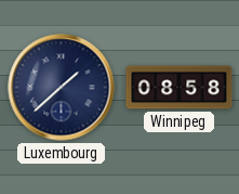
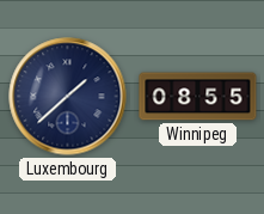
Winnipeg: 08:58 -> 08:55 (198, 97)
